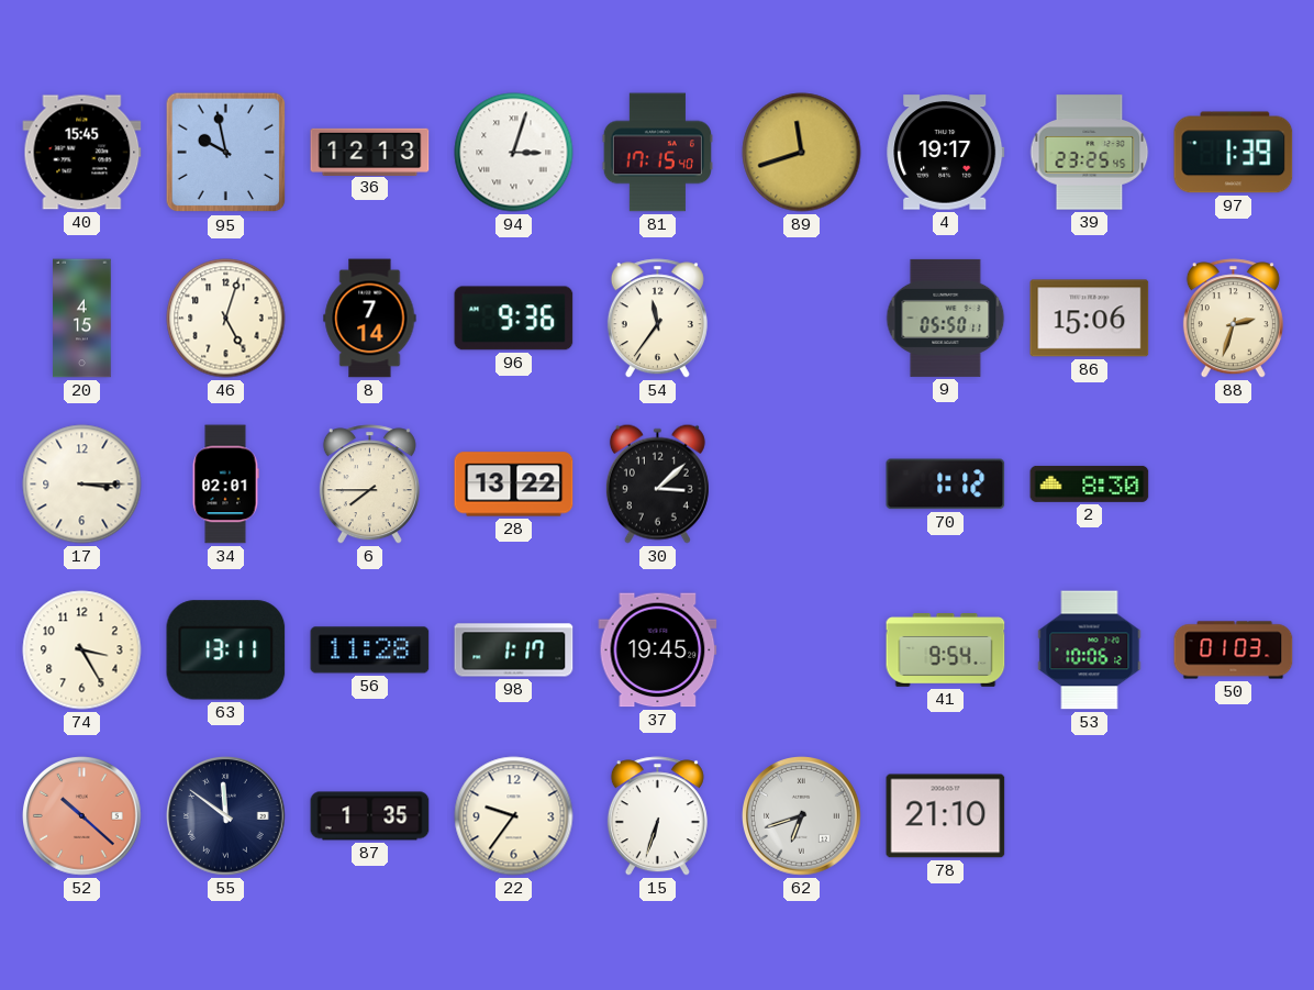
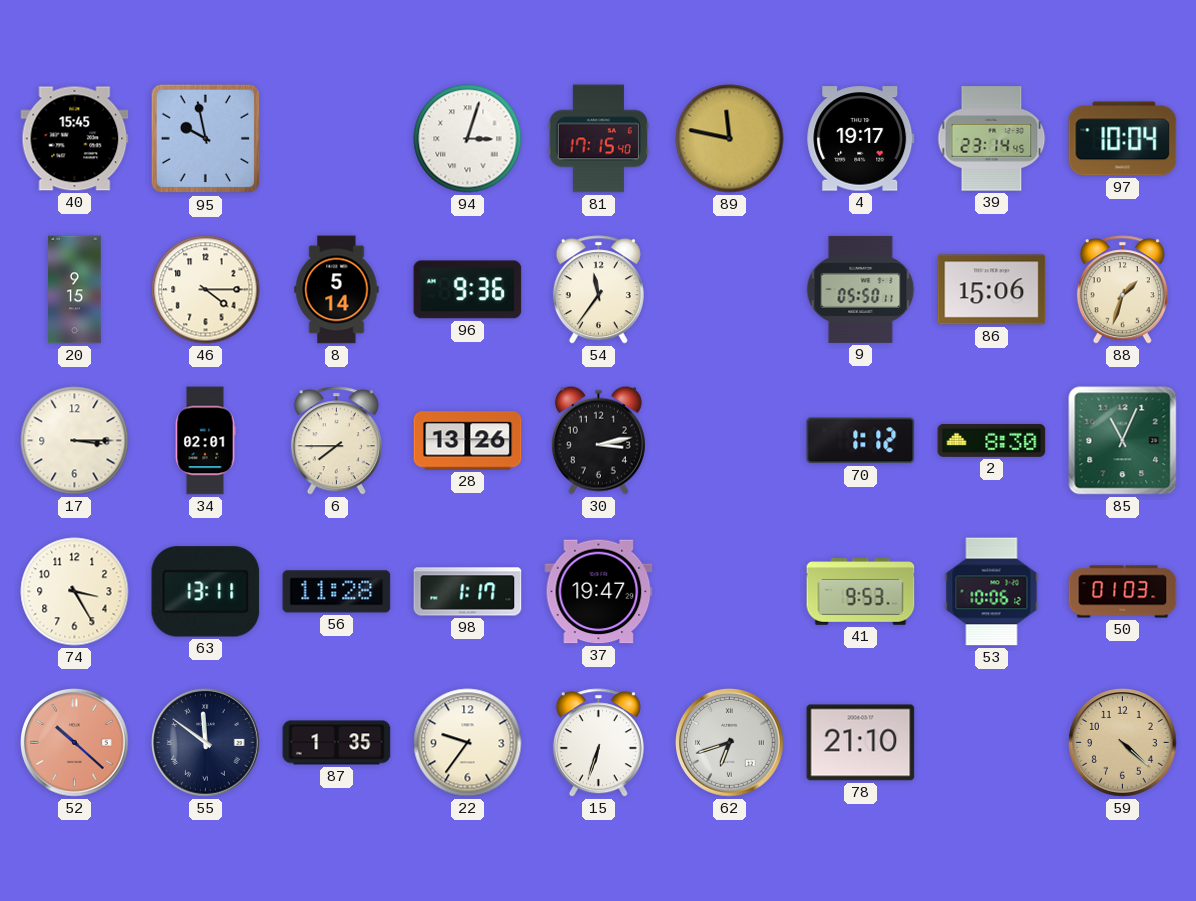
36: 12:13 -> none (370, 152)
89: 11:42 -> 11:47 (730, 139)
39: 23:25 -> 23:14 (992, 139)
97: 1:39 -> 10:04 (1123, 139)
20: 4:15 -> 9:15 (75, 290)
46: 5:03 -> 4:15 (206, 290)
8: 7:14 -> 5:14 (337, 290)
88: 2:33 -> 1:33 (1122, 290)
28: 13:22 -> 13:26 (468, 441)
30: 3:08 -> 3:13 (598, 440)
85: none -> 11:04 (1123, 441)
37: 19:45 -> 19:47 (599, 592)
41: 9:54 -> 9:53 (861, 592)
59: none -> 4:22 (1123, 743)
